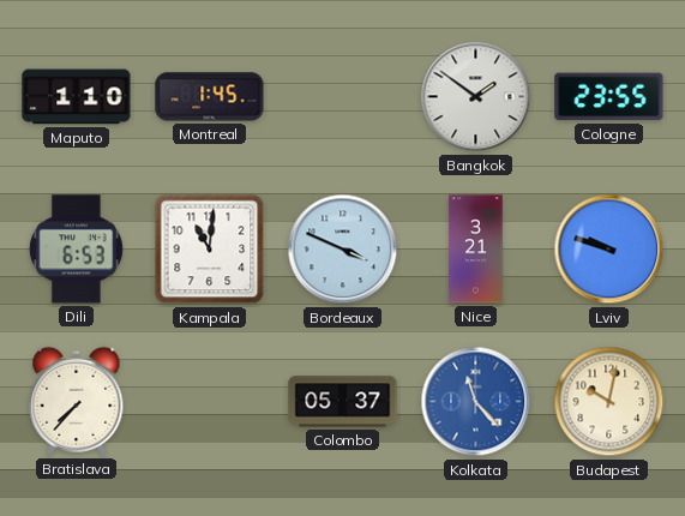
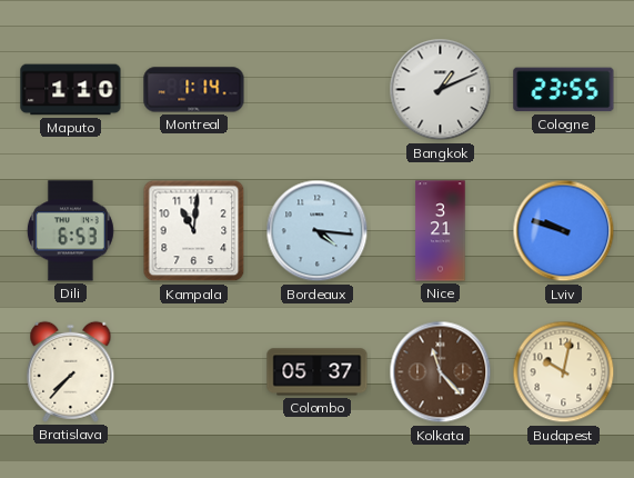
Montreal: 1:45 -> 1:14 (194, 90)
Bangkok: 1:51 -> 1:11 (441, 90)
Bordeaux: 3:49 -> 4:16 (318, 231)
Kolkata dial: blue -> brown (441, 372)
